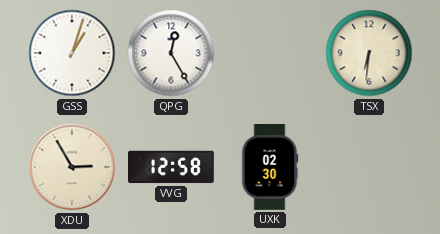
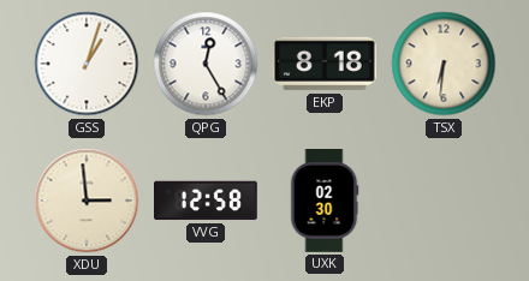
EKP: none -> 8:18 (325, 64)
XDU: 2:55 -> 2:59 (87, 201)
